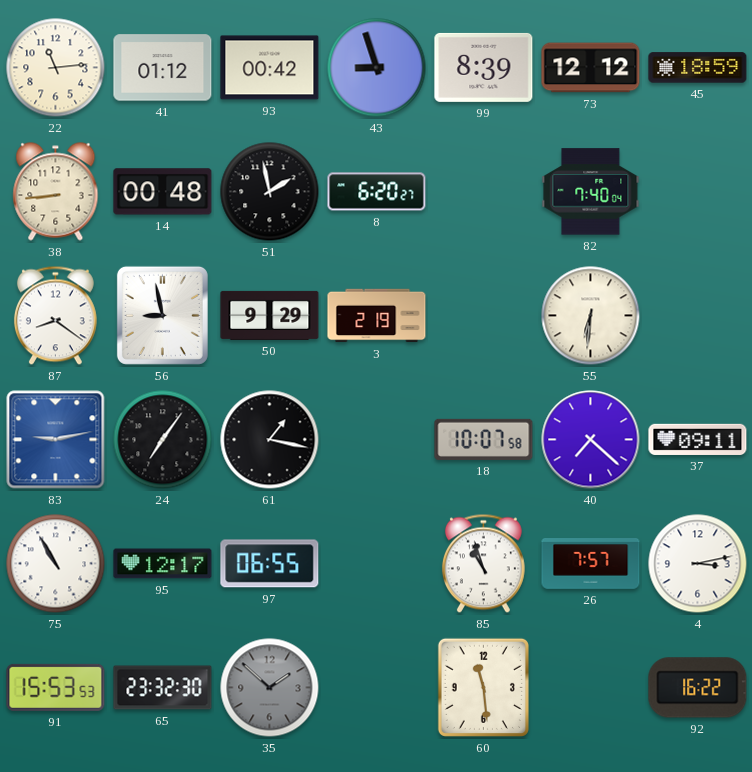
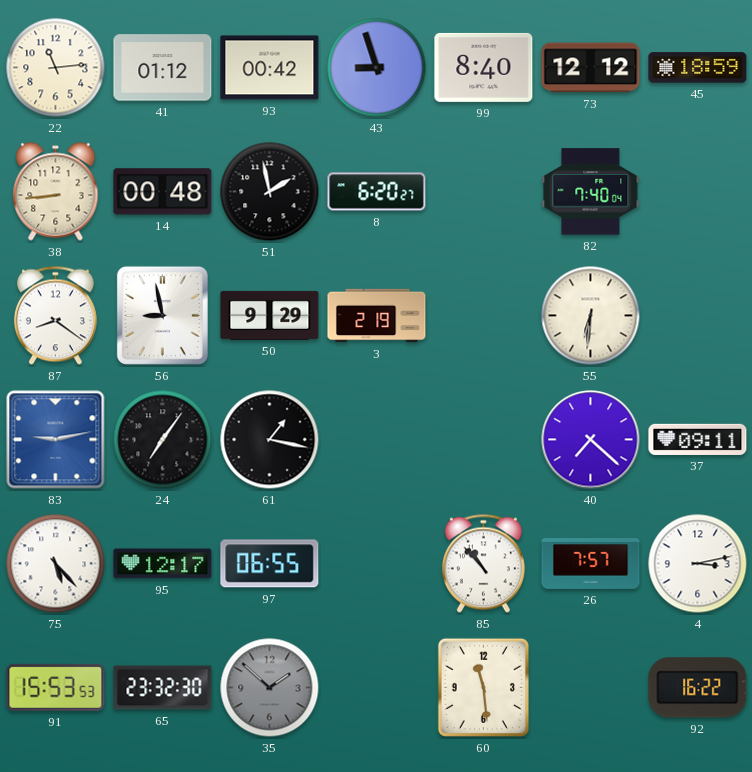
99: 8:39 -> 8:40 (484, 67)
18: 10:07 -> none (484, 439)
75: 10:55 -> 5:23 (56, 564)
85: 10:57 -> 10:53 (483, 564)
